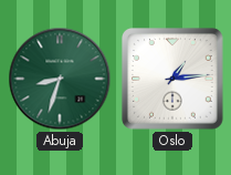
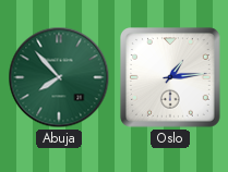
Abuja: 8:33 -> 7:53 (59, 77)
